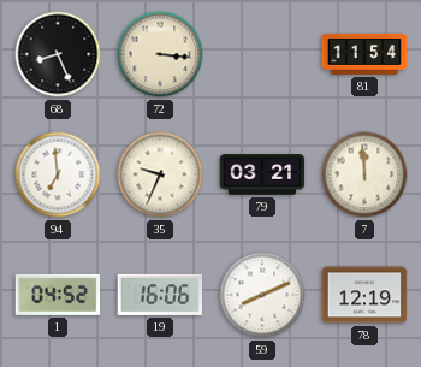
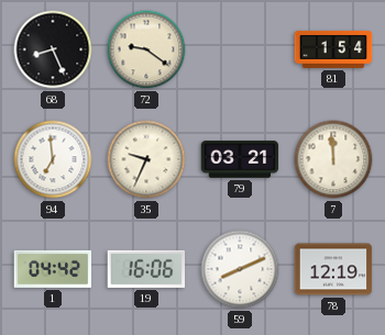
72: 3:16 -> 9:21 (146, 49)
81: 11:54 -> 1:54 (333, 49)
1: 04:52 -> 04:42 (53, 269)
